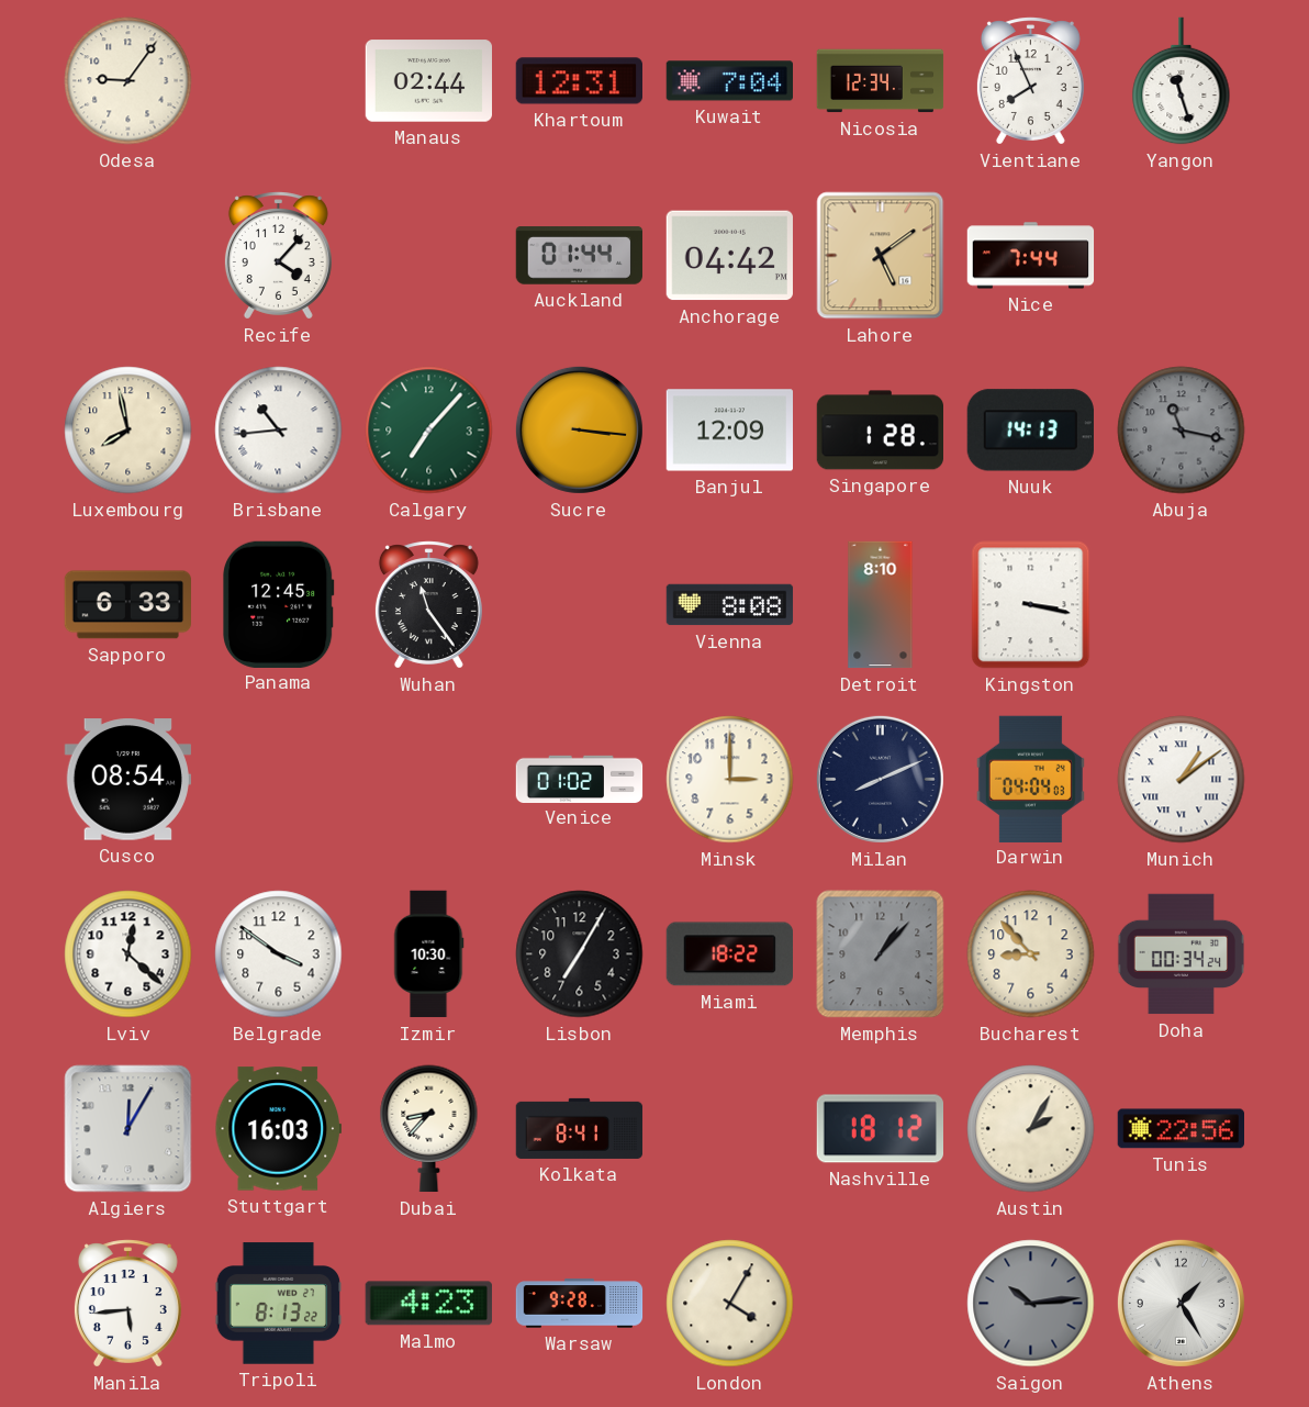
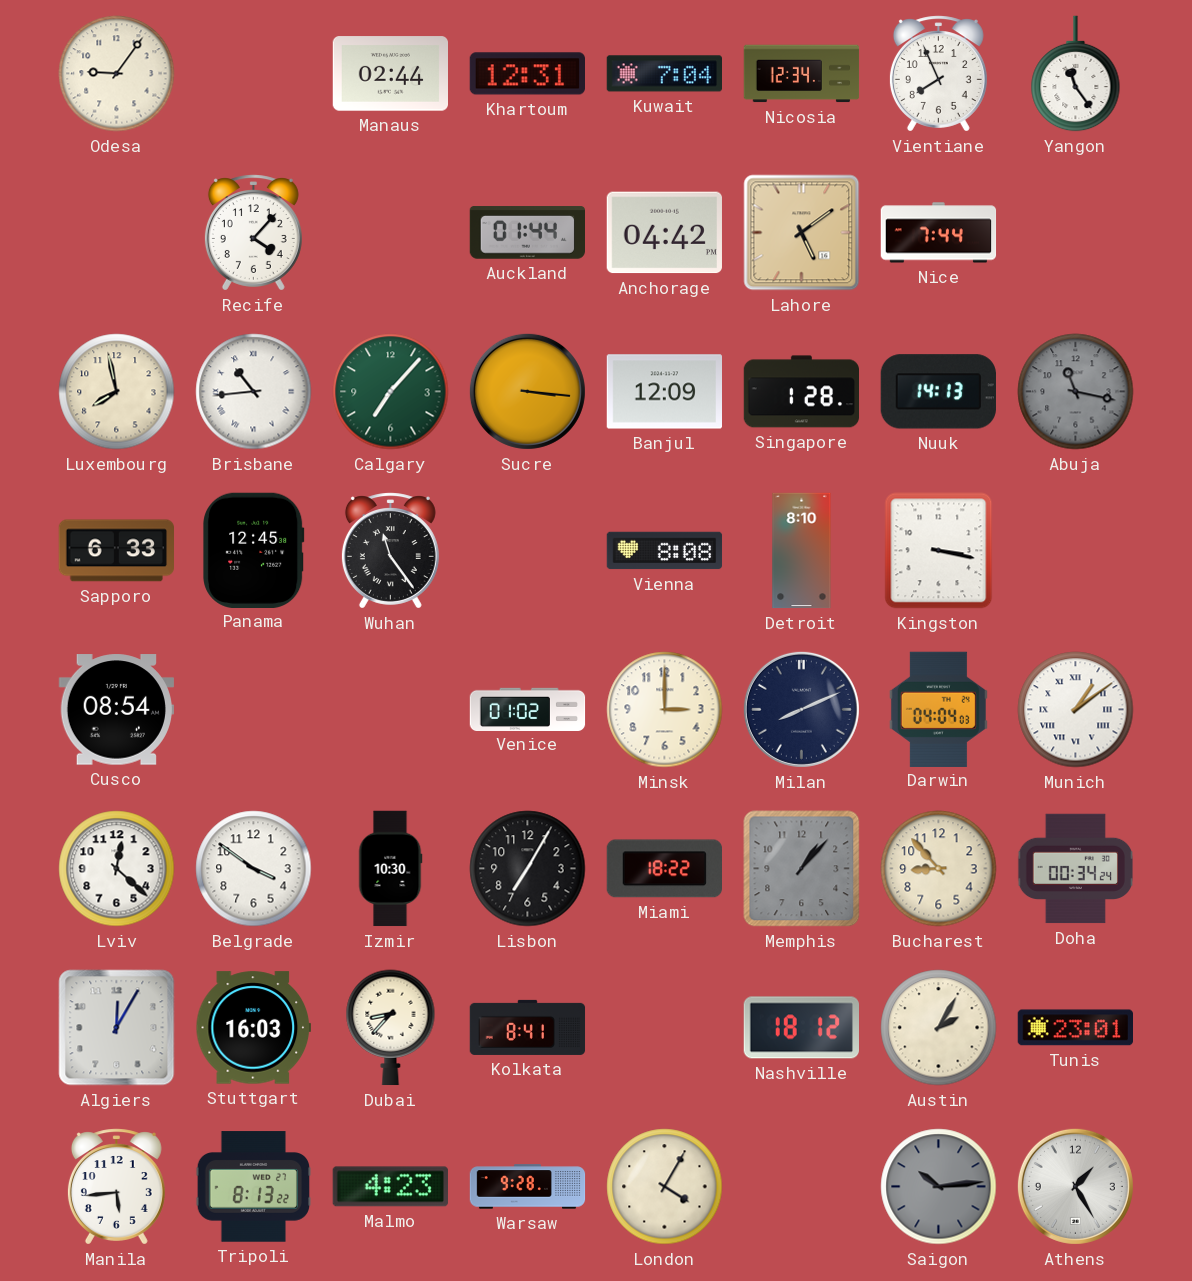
Yangon: 11:27 -> 11:24 (1076, 74)
Tunis: 22:56 -> 23:01 (1075, 1028)
